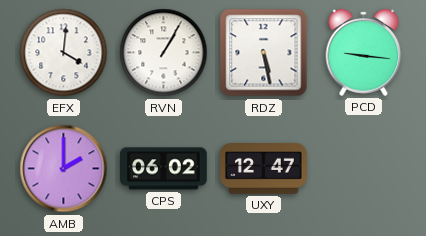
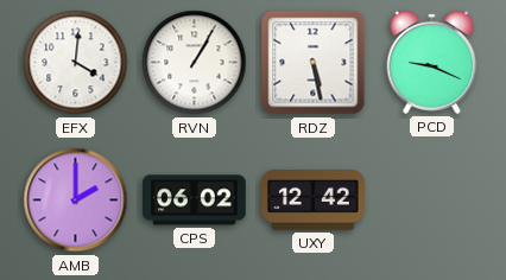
PCD: 9:16 -> 9:19 (432, 62)
UXY: 12:47 -> 12:42 (314, 201)
